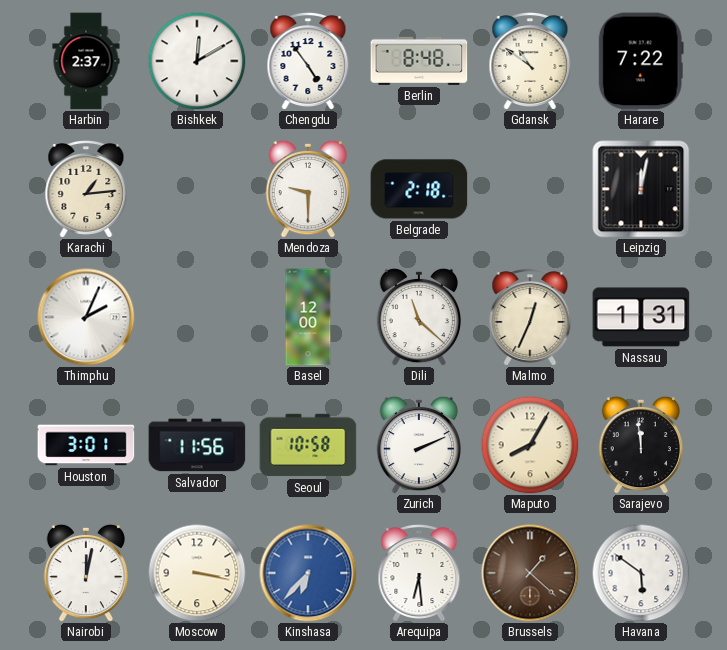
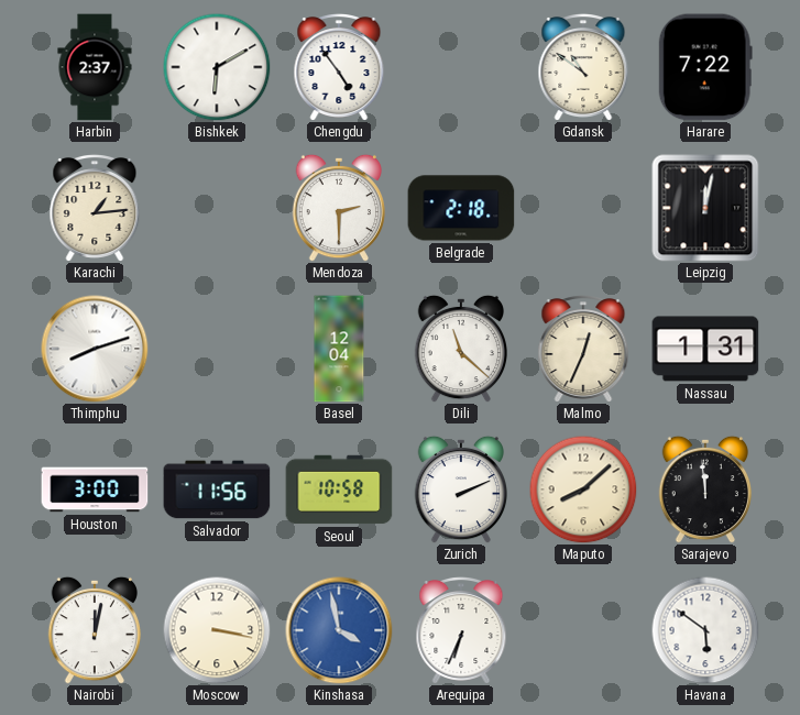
Bishkek: 12:10 -> 6:10 (217, 67)
Berlin: 8:48 -> none (419, 61)
Mendoza: 9:30 -> 2:30 (339, 208)
Thimphu: 2:04 -> 8:12 (95, 349)
Basel: 12:00 -> 12:04 (339, 349)
Houston: 3:01 -> 3:00 (95, 490)
Maputo: 8:05 -> 8:08 (583, 490)
Kinshasa: 6:37 -> 3:58 (339, 630)
Arequipa: 6:29 -> 6:34 (461, 631)
Brussels: 1:22 -> none (530, 573)
